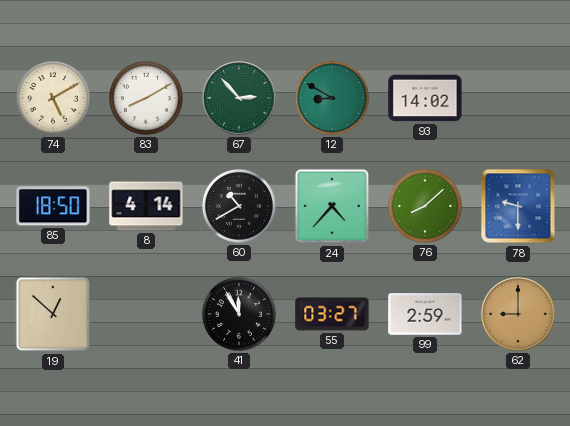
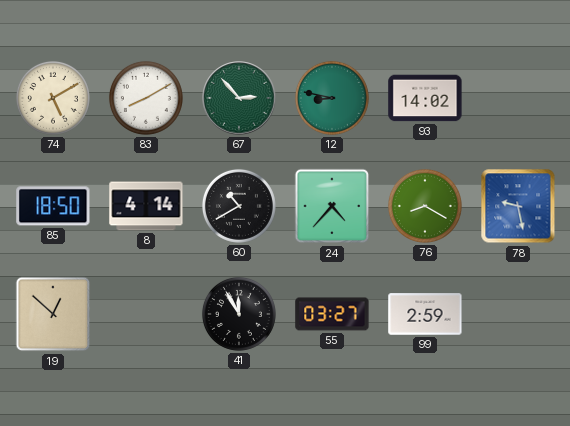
12: 8:50 -> 8:47 (332, 98)
76: 8:08 -> 8:20 (425, 206)
78: 9:30 -> 9:28 (518, 206)
62: 9:00 -> none (518, 314)
